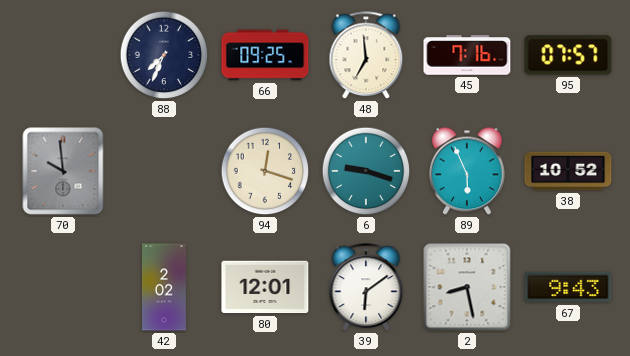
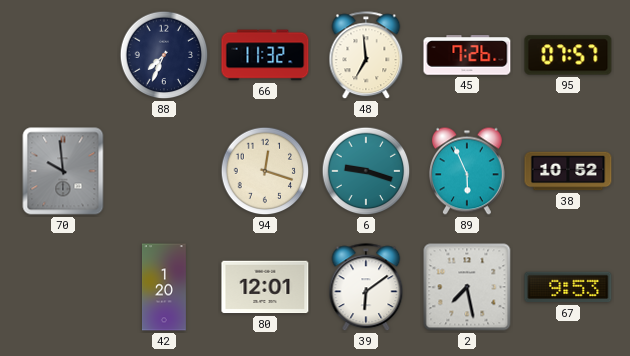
66: 09:25 -> 11:32 (265, 55)
45: 7:16 -> 7:26 (467, 55)
42: 2:02 -> 1:20 (165, 287)
2: 8:28 -> 7:28 (467, 287)
67: 9:43 -> 9:53 (568, 287)
